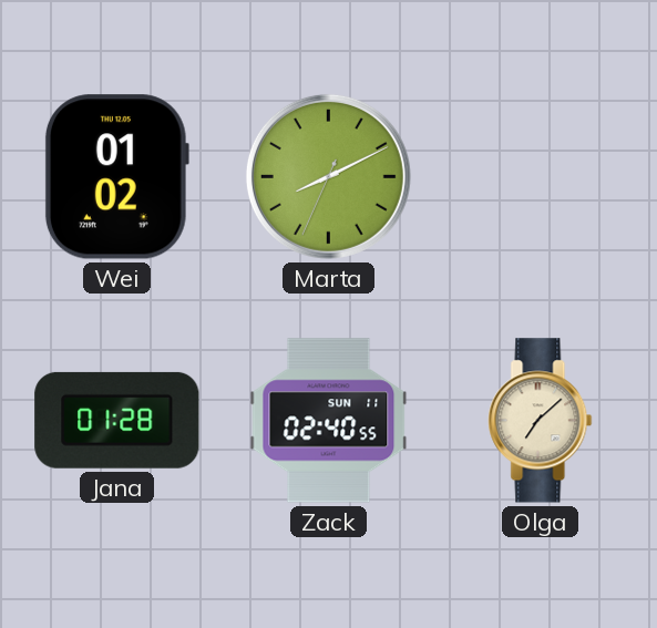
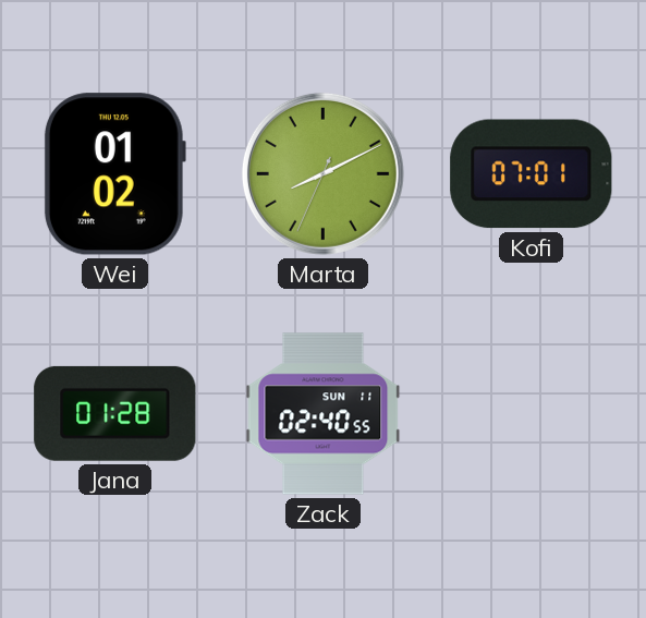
Kofi: none -> 07:01 (532, 174)
Olga: 7:08 -> none (541, 421)
